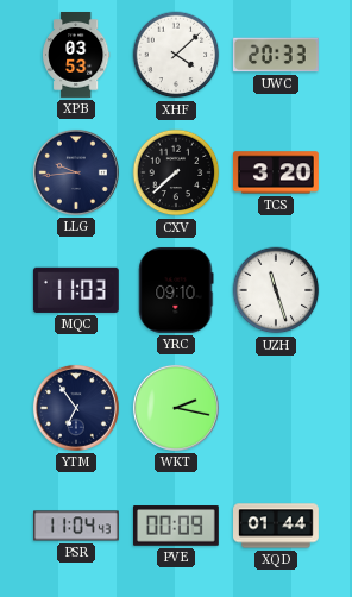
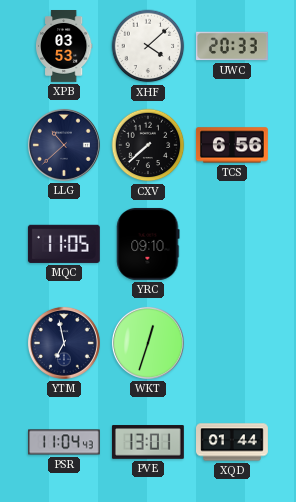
LLG: 9:44 -> 10:38 (64, 145)
TCS: 3:20 -> 6:56 (232, 145)
MQC: 11:03 -> 11:05 (64, 244)
UZH: 11:27 -> none (276, 290)
YTM: 6:54 -> 6:58 (64, 343)
WKT: 2:17 -> 12:33 (148, 343)
PVE: 00:09 -> 13:01 (148, 442)
